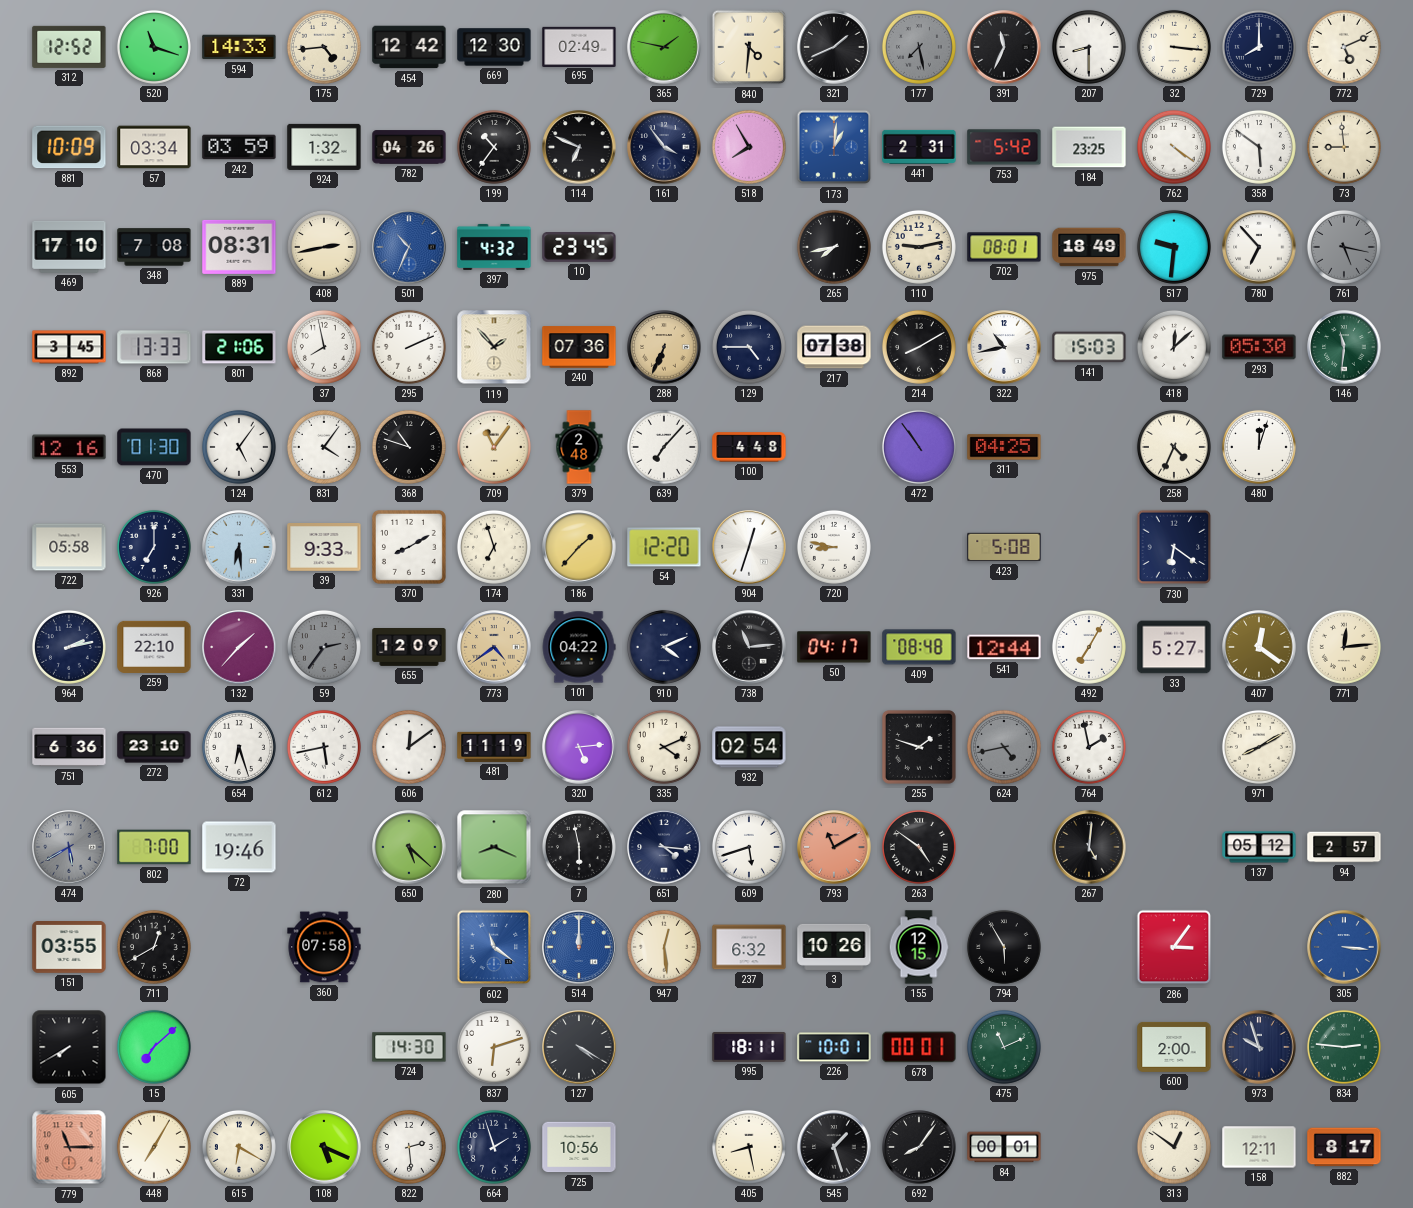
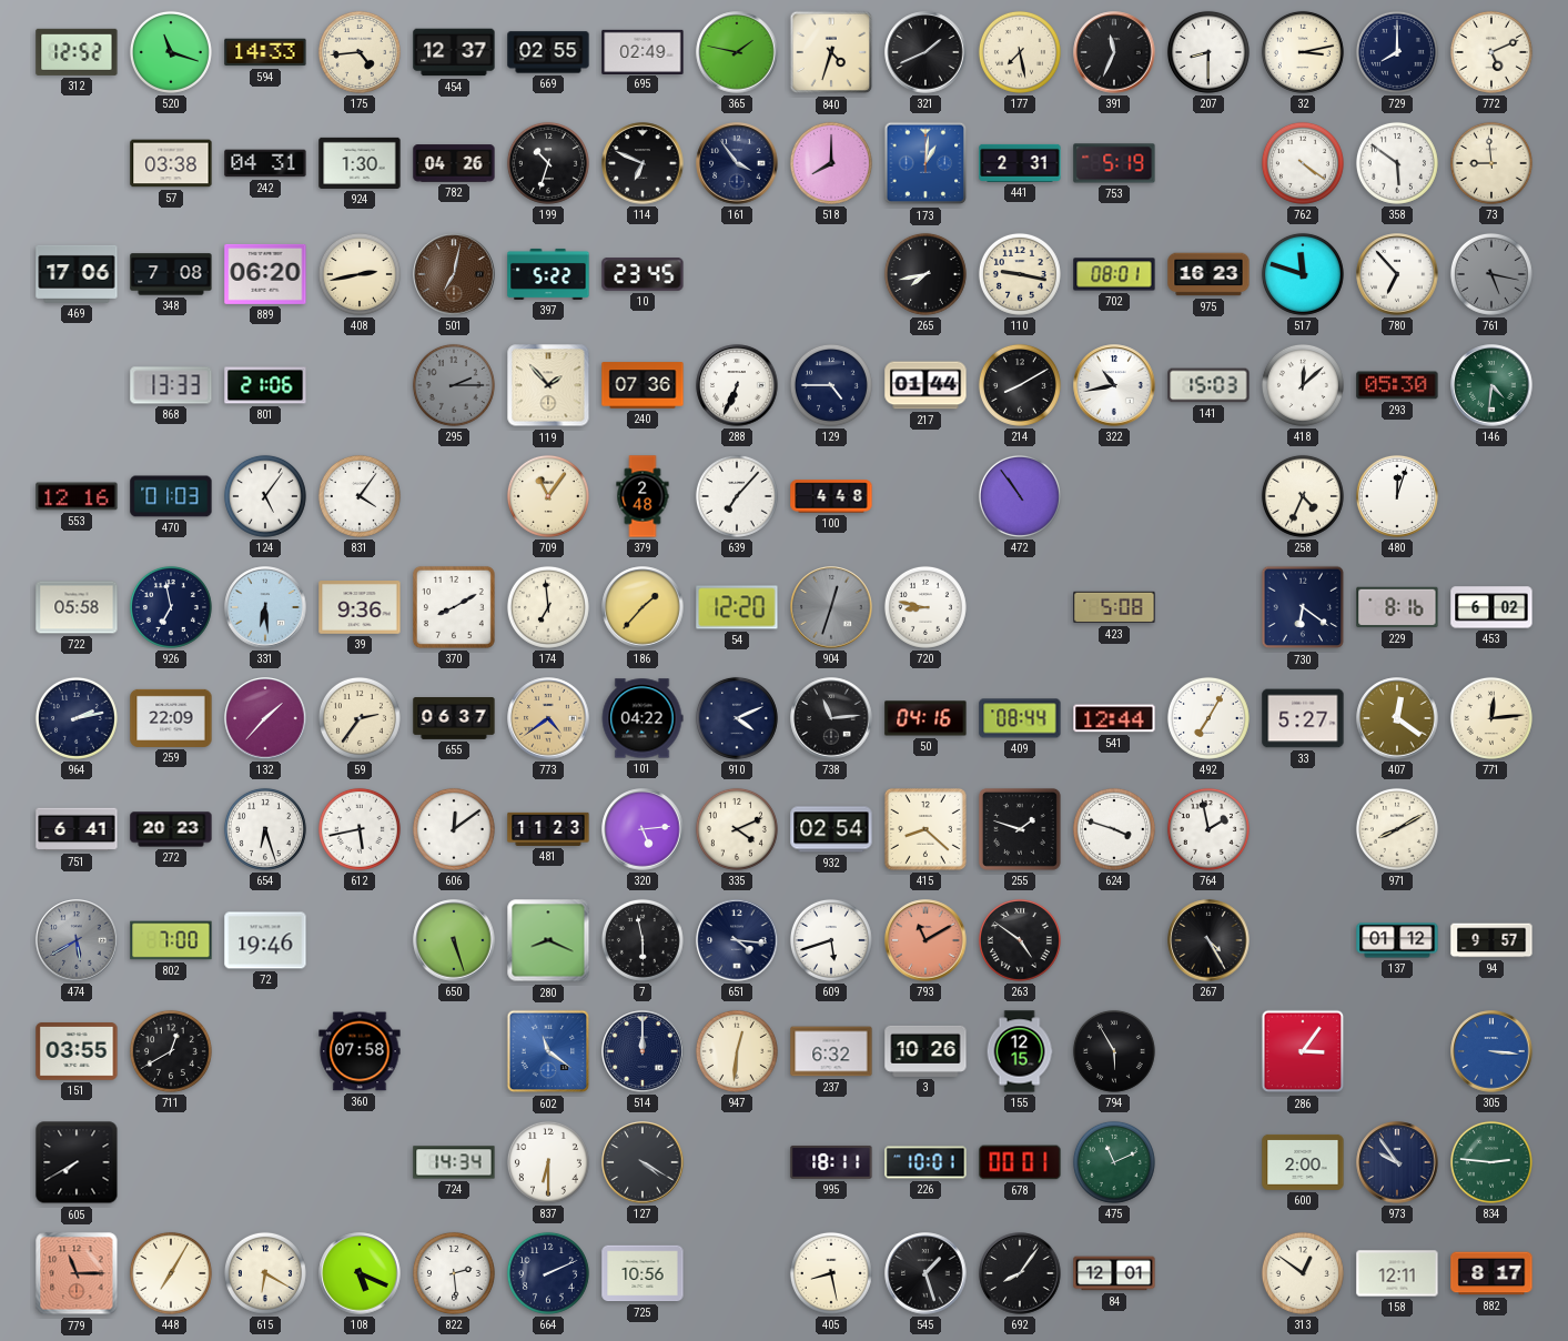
454: 12:42 -> 12:37 (454, 52)
669: 12:30 -> 02:55 (548, 52)
840: 4:31 -> 4:33 (831, 52)
177 dial: grey -> cream (1020, 52)
32: 3:16 -> 3:13 (1303, 52)
881: 10:09 -> none (69, 147)
57: 03:34 -> 03:38 (171, 163)
242: 03:59 -> 04:31 (265, 163)
924: 1:32 -> 1:30 (360, 163)
199: 10:36 -> 10:33 (548, 163)
518: 7:55 -> 8:00 (831, 163)
753: 5:42 -> 5:19 (1114, 163)
184: 23:25 -> none (1089, 147)
469: 17:10 -> 17:06 (77, 274)
889: 08:31 -> 06:20 (265, 274)
501: 10:34 -> 7:02 (454, 274)
501 dial: blue -> brown (454, 274)
397: 4:32 -> 5:22 (548, 274)
110: 9:13 -> 9:17 (1020, 274)
975: 18:49 -> 16:23 (1208, 274)
517: 9:31 -> 11:48 (1303, 274)
892: 3:45 -> none (69, 347)
37: 7:58 -> none (324, 347)
295: 2:11 -> 2:15 (454, 385)
295 dial: white -> grey (454, 385)
288 dial: champagne -> white (737, 385)
217: 07:38 -> 01:44 (925, 385)
146: 11:31 -> 4:31 (1491, 385)
470: 01:30 -> 01:03 (171, 496)
368: 10:48 -> none (409, 447)
311: 04:25 -> none (1004, 447)
926: 7:00 -> 6:58 (171, 607)
39: 9:33 -> 9:36 (360, 608)
174: 6:57 -> 6:59 (548, 607)
904 dial: white -> grey (831, 607)
229: none -> 8:16 (1397, 607)
453: none -> 6:02 (1491, 607)
259: 22:10 -> 22:09 (171, 718)
59 dial: grey -> cream (360, 718)
655: 12:09 -> 06:37 (454, 719)
50: 04:17 -> 04:16 (925, 718)
409: 08:48 -> 08:44 (1020, 718)
751: 6:36 -> 6:41 (77, 829)
272: 23:10 -> 20:23 (171, 829)
481: 11:19 -> 11:23 (548, 829)
415: none -> 8:22 (925, 829)
624: 4:43 -> 3:48 (1114, 829)
624 dial: grey -> white (1114, 829)
650: 5:22 -> 5:27 (454, 940)
267: 5:01 -> 4:25 (1208, 940)
137: 05:12 -> 01:12 (1397, 940)
94: 2:57 -> 9:57 (1491, 940)
514 dial: blue -> navy (643, 1051)
947: 12:29 -> 12:31 (737, 1051)
15: 7:08 -> none (154, 1047)
724: 14:30 -> 14:34 (454, 1162)
837: 6:12 -> 6:30 (548, 1162)
973: 9:57 -> 9:54 (1397, 1162)
664: 1:57 -> 2:11 (548, 1273)
84: 00:01 -> 12:01 (1114, 1273)
